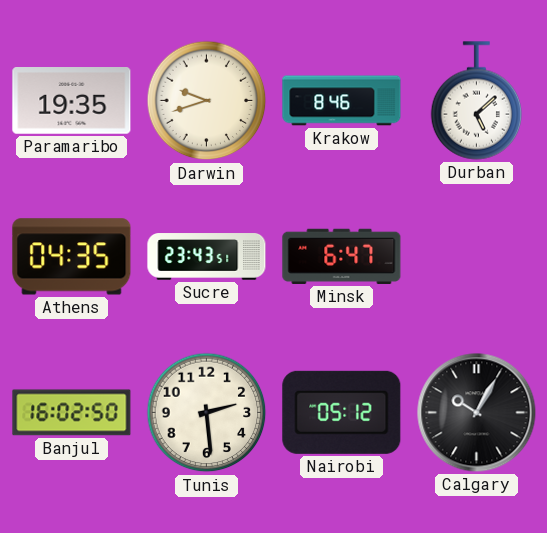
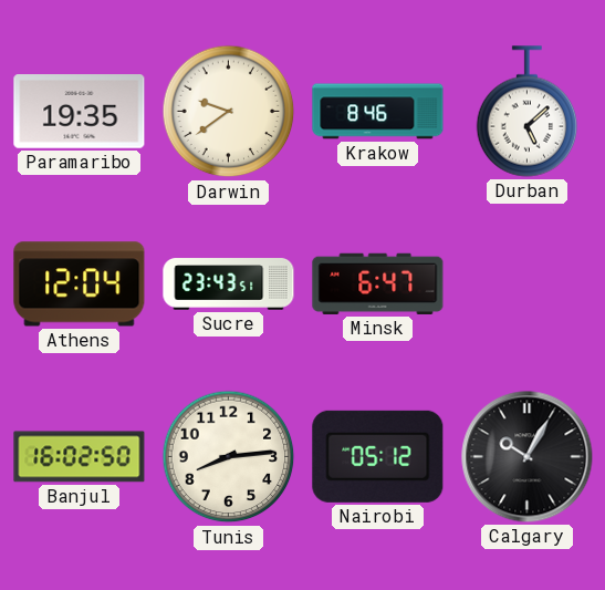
Darwin: 9:42 -> 9:39 (229, 112)
Athens: 04:35 -> 12:04 (80, 284)
Tunis: 2:29 -> 8:14 (229, 457)
